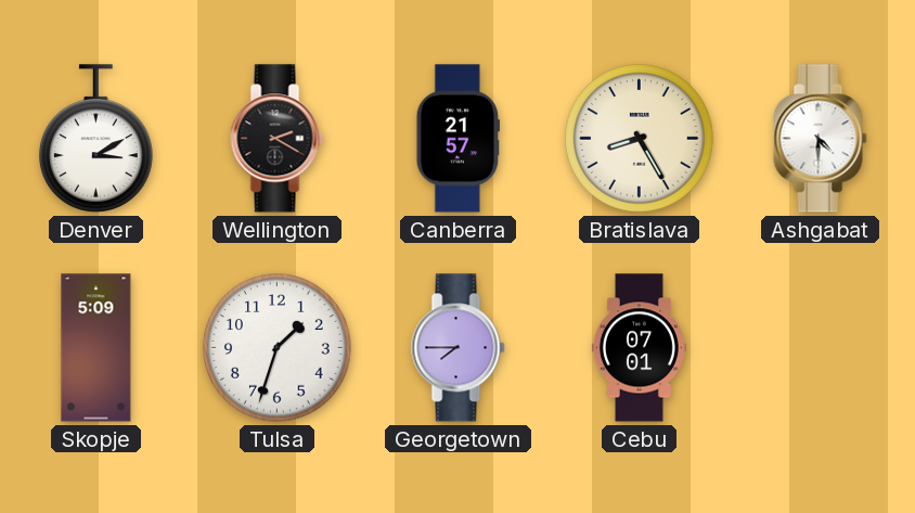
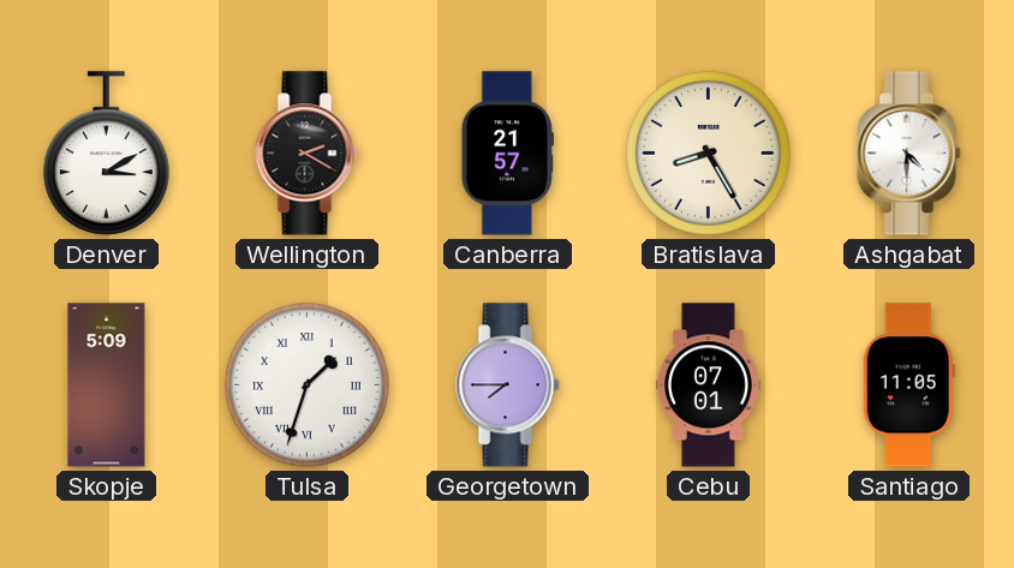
Tulsa numerals: Arabic -> Roman (308, 385)
Santiago: none -> 11:05 (908, 385)
